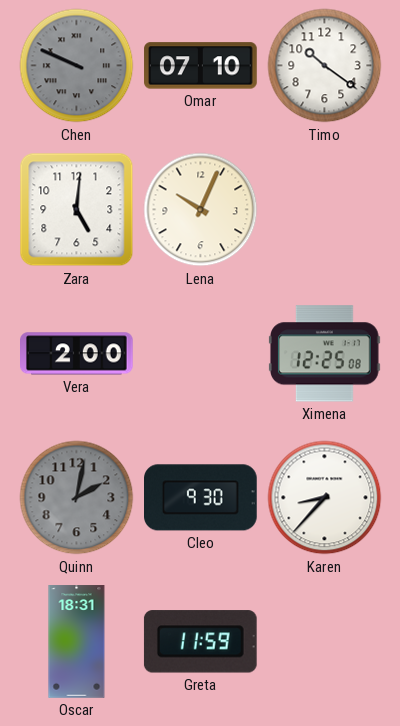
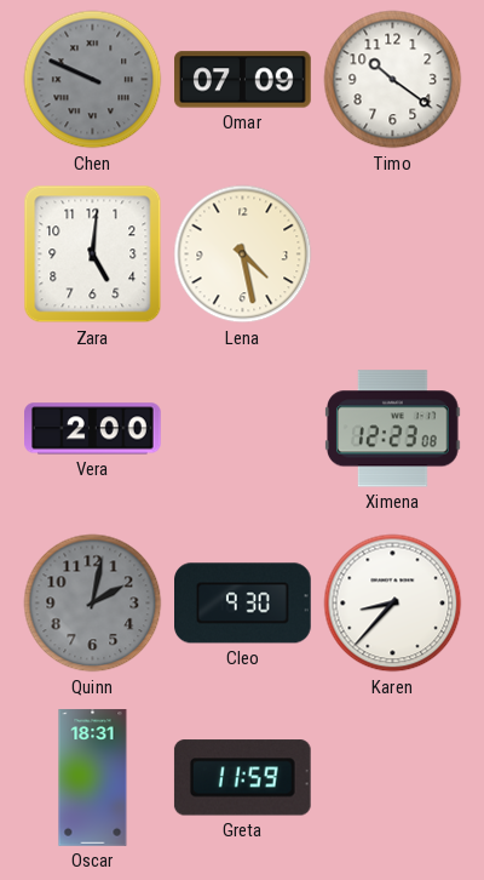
Omar: 07:10 -> 07:09 (243, 80)
Lena: 10:04 -> 4:28 (243, 255)
Ximena: 12:25 -> 12:23 (393, 429)
